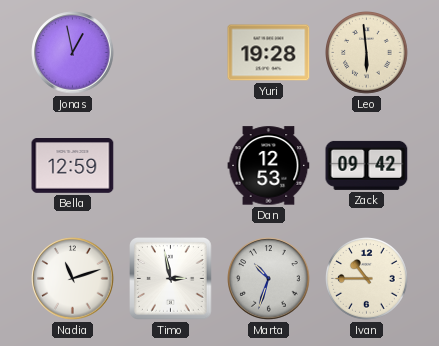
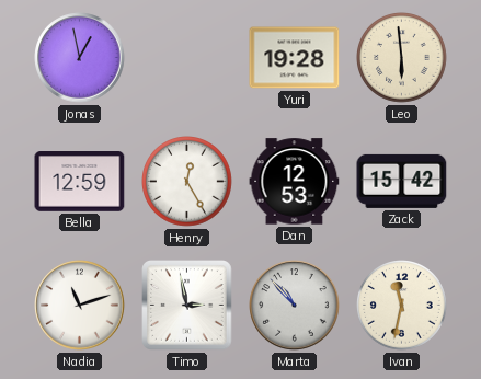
Henry: none -> 12:25 (187, 182)
Zack: 09:42 -> 15:42 (402, 181)
Marta: 10:33 -> 10:53 (295, 306)
Ivan: 10:45 -> 11:32 (402, 306)
